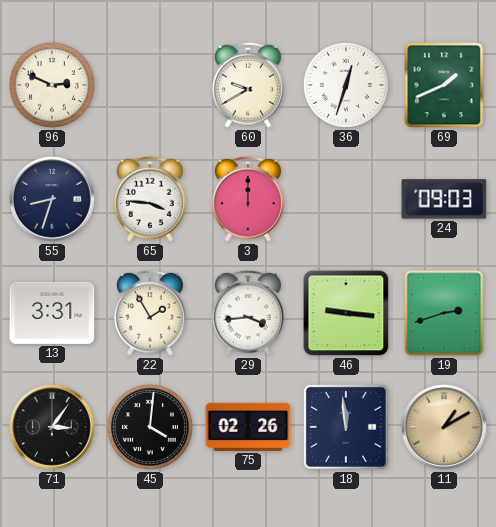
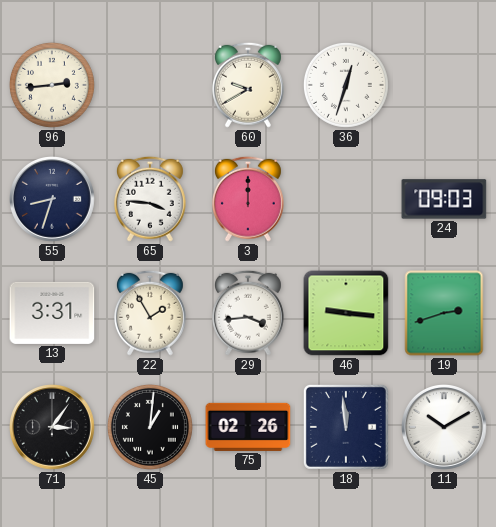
96: 2:49 -> 2:44 (52, 85)
69: 1:41 -> none (444, 85)
45: 4:01 -> 1:01 (150, 427)
11: 1:10 -> 10:10 (445, 428)
11 dial: champagne -> white (445, 428)
